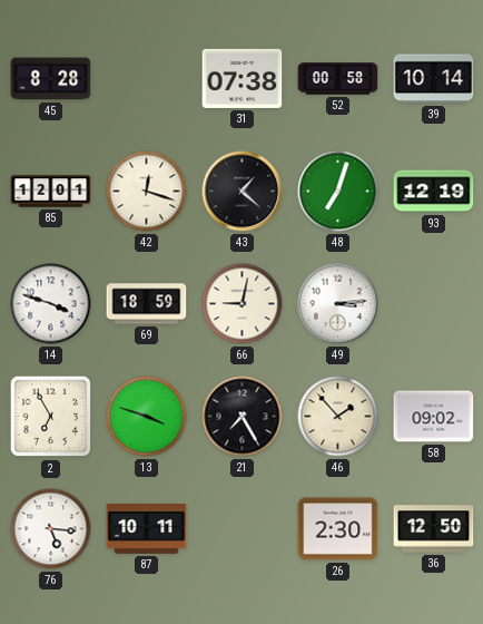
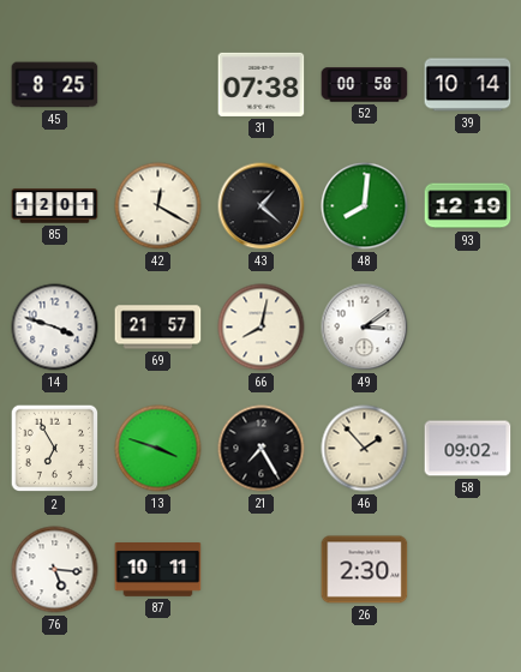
45: 8:28 -> 8:25 (55, 85)
42: 12:18 -> 12:20 (158, 206)
48: 7:03 -> 8:01 (365, 206)
69: 18:59 -> 21:57 (158, 328)
66: 9:02 -> 8:02 (262, 328)
49: 3:14 -> 3:09 (365, 328)
36: 12:50 -> none (434, 529)
